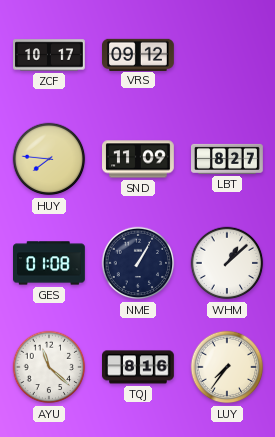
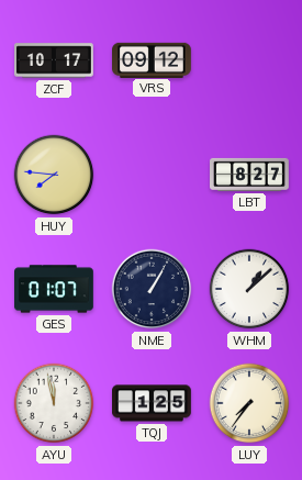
SND: 11:09 -> none (139, 159)
GES: 01:08 -> 01:07 (55, 289)
AYU: 11:22 -> 11:58 (54, 403)
TQJ: 8:16 -> 1:25 (153, 403)
